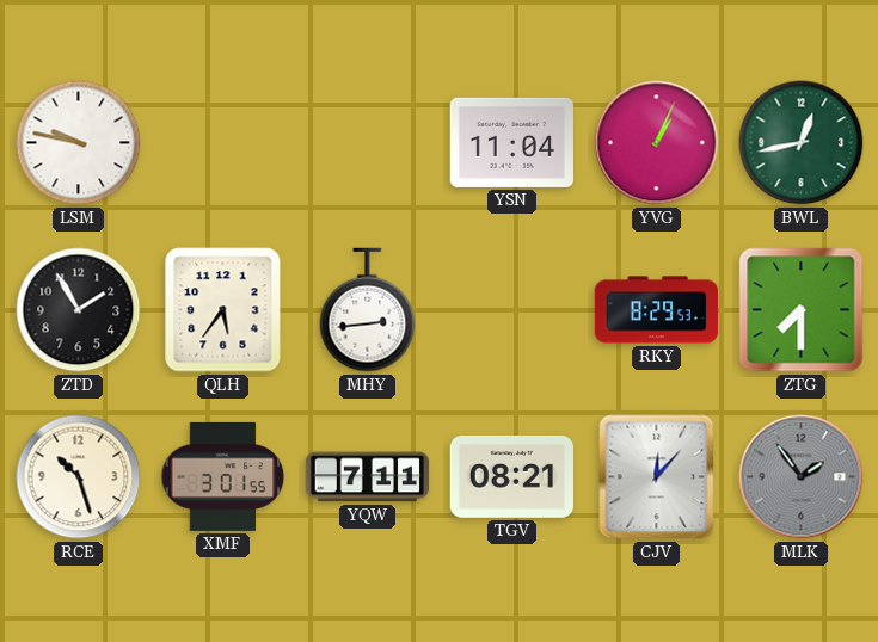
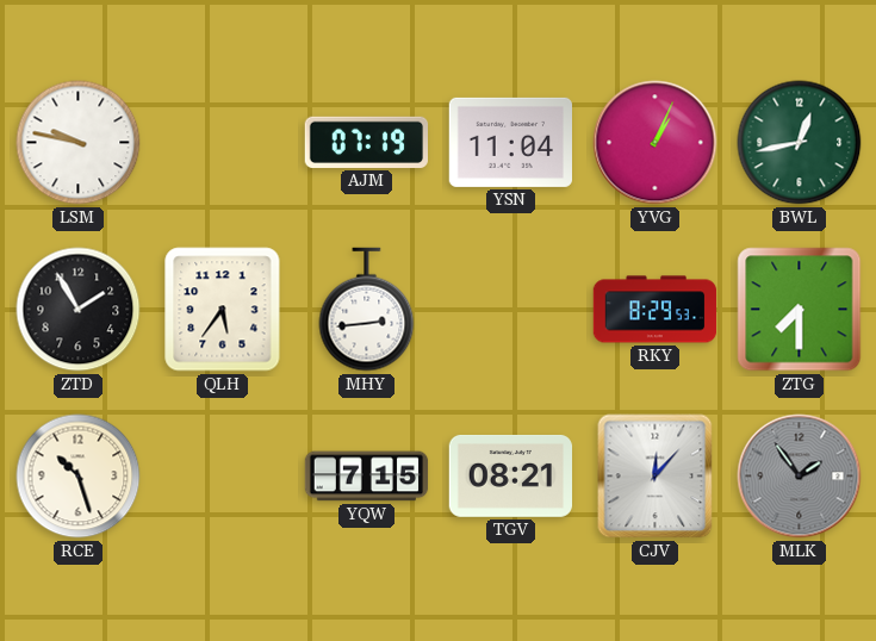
AJM: none -> 07:19 (366, 142)
XMF: 3:01 -> none (223, 476)
YQW: 7:11 -> 7:15 (367, 477)
